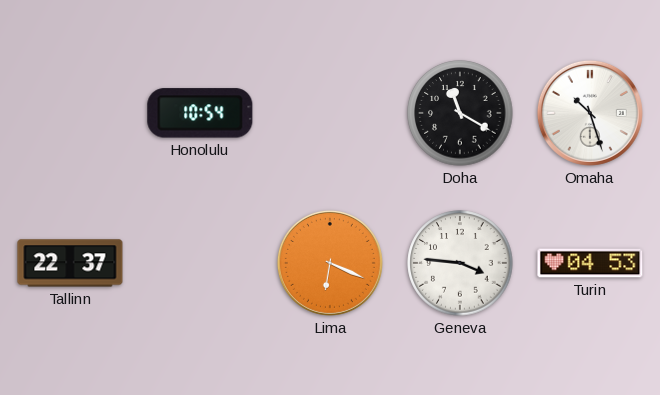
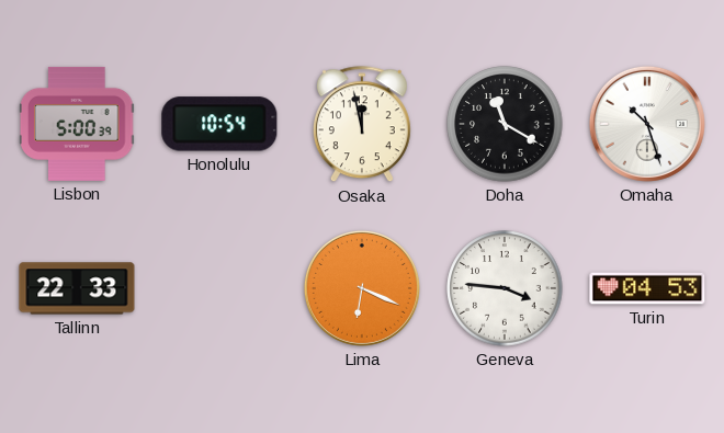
Lisbon: none -> 5:00 (77, 124)
Osaka: none -> 11:58 (362, 125)
Tallinn: 22:37 -> 22:33 (77, 288)
